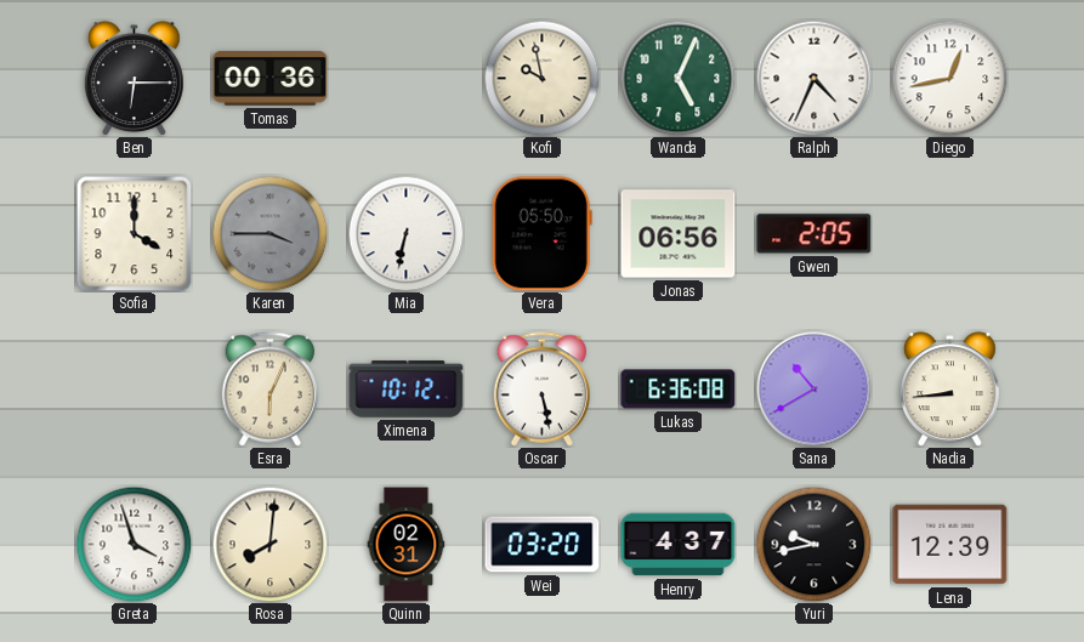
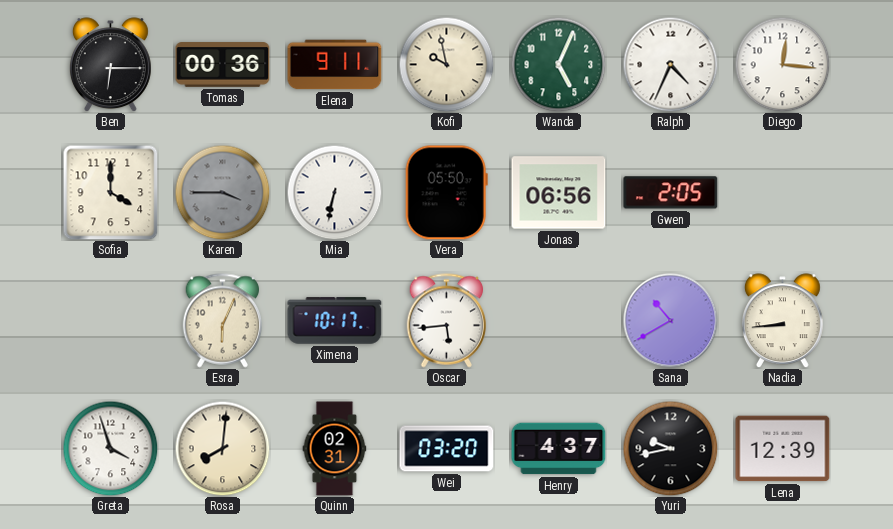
Elena: none -> 9:11 (335, 65)
Diego: 12:43 -> 12:16 (782, 64)
Ximena: 10:12 -> 10:17 (335, 321)
Oscar: 5:28 -> 5:44 (447, 321)
Lukas: 6:36 -> none (679, 390)
